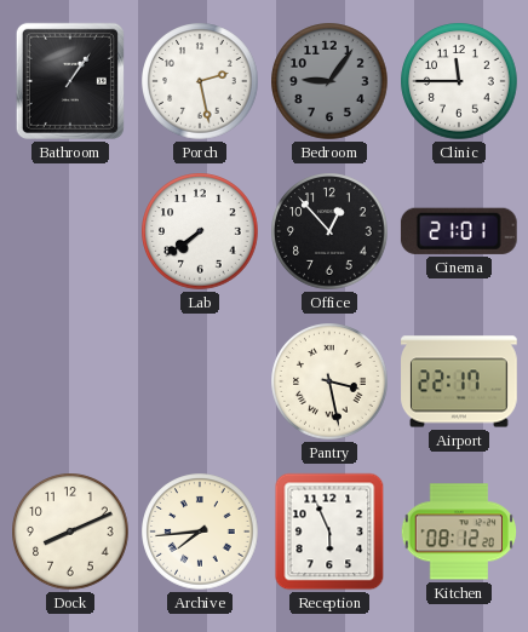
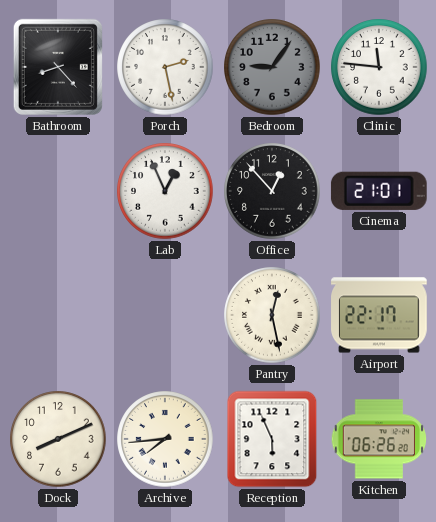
Bathroom: 1:06 -> 8:23 (58, 67)
Clinic: 11:45 -> 11:46 (379, 67)
Lab: 7:39 -> 12:56 (165, 191)
Pantry: 3:28 -> 12:28 (272, 315)
Kitchen: 08:12 -> 06:26 (378, 439)
